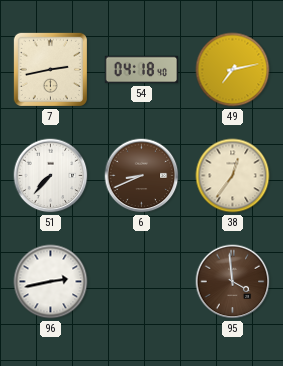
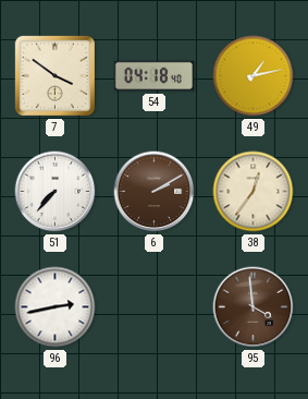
7: 2:43 -> 3:51 (54, 75)
49: 7:13 -> 1:13 (254, 76)
6: 8:41 -> 2:10 (155, 192)
